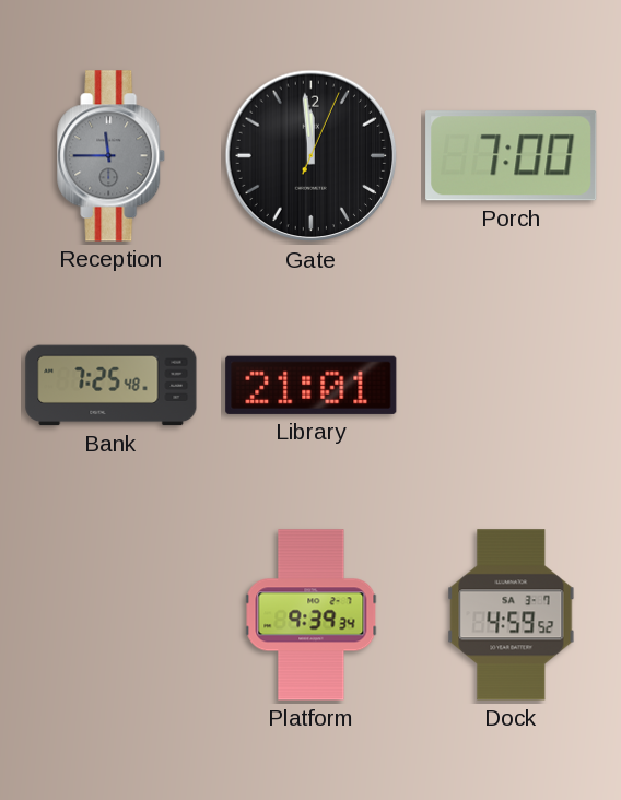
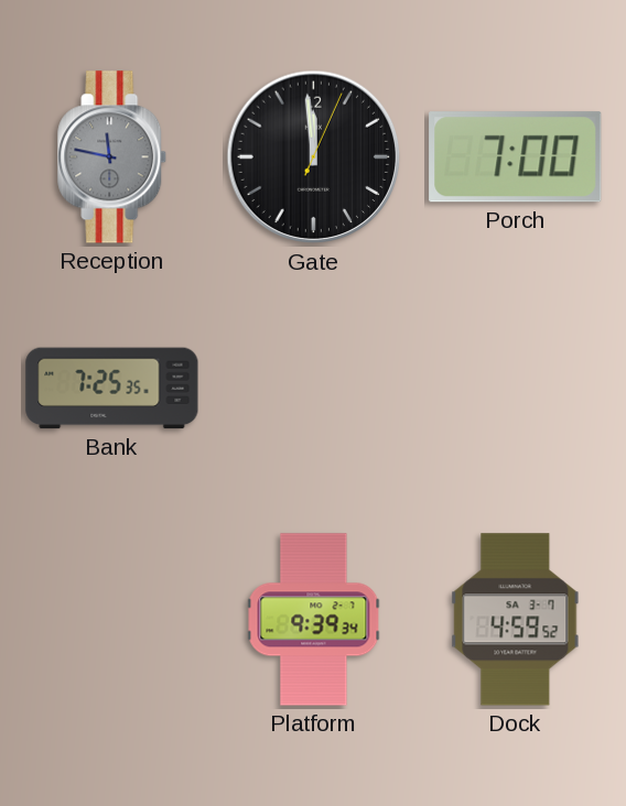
Reception: 11:45 -> 11:47 (112, 157)
Bank: 7:25:48 -> 7:25:35 (112, 389)
Library: 21:01 -> none (312, 385)
